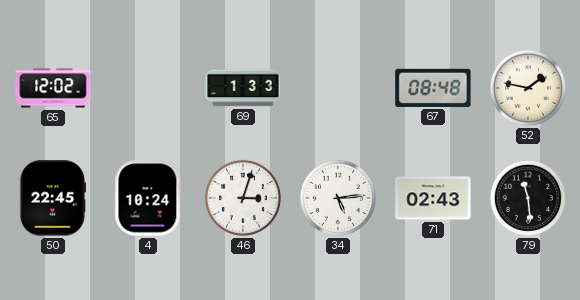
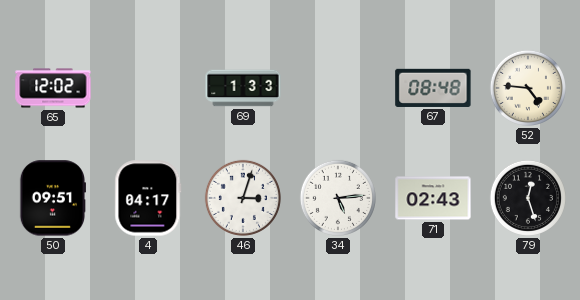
52: 1:47 -> 4:46 (528, 88)
50: 22:45 -> 09:51 (53, 198)
4: 10:24 -> 04:17 (148, 198)
79: 11:29 -> 12:27 (528, 198)
